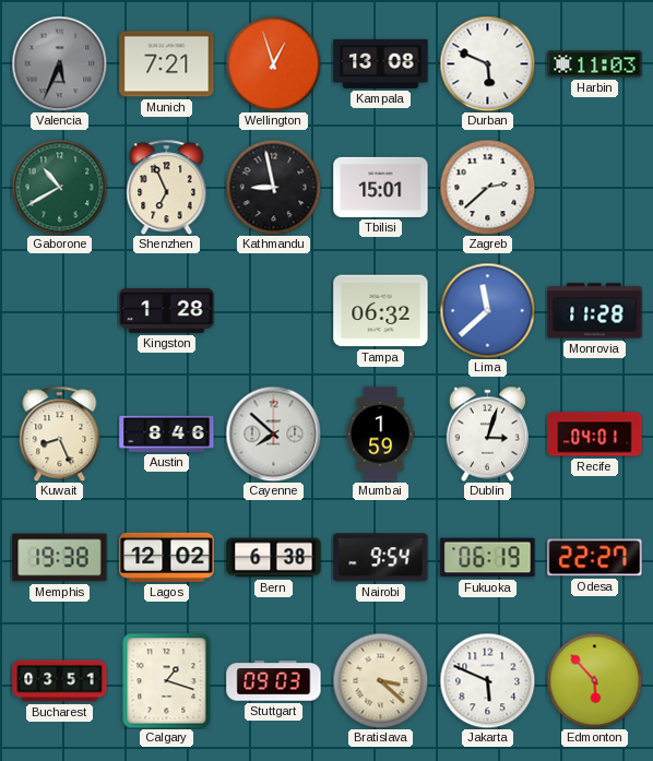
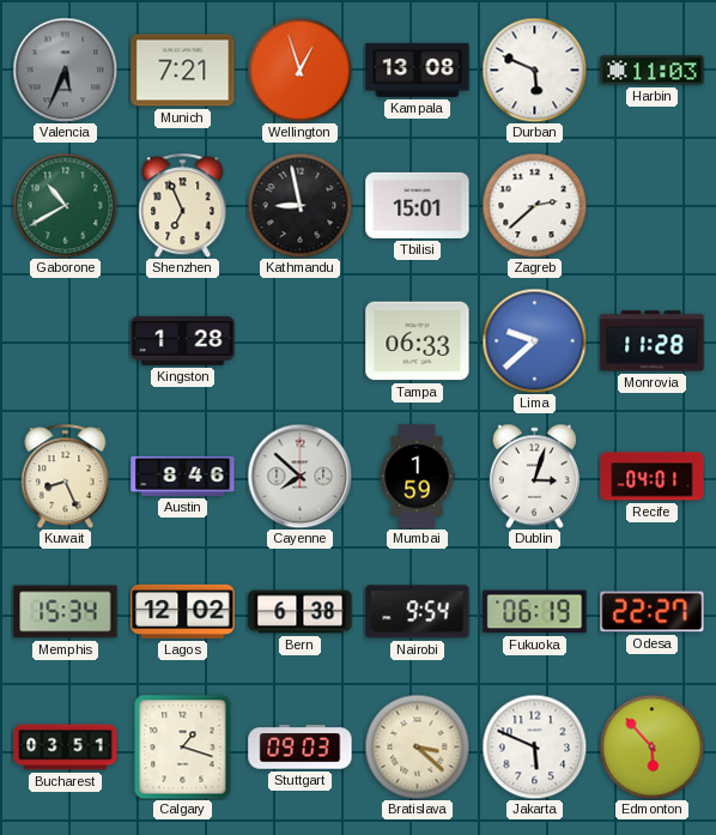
Tampa: 06:32 -> 06:33 (418, 341)
Lima: 11:38 -> 9:38 (534, 340)
Memphis: 19:38 -> 15:34 (66, 612)
